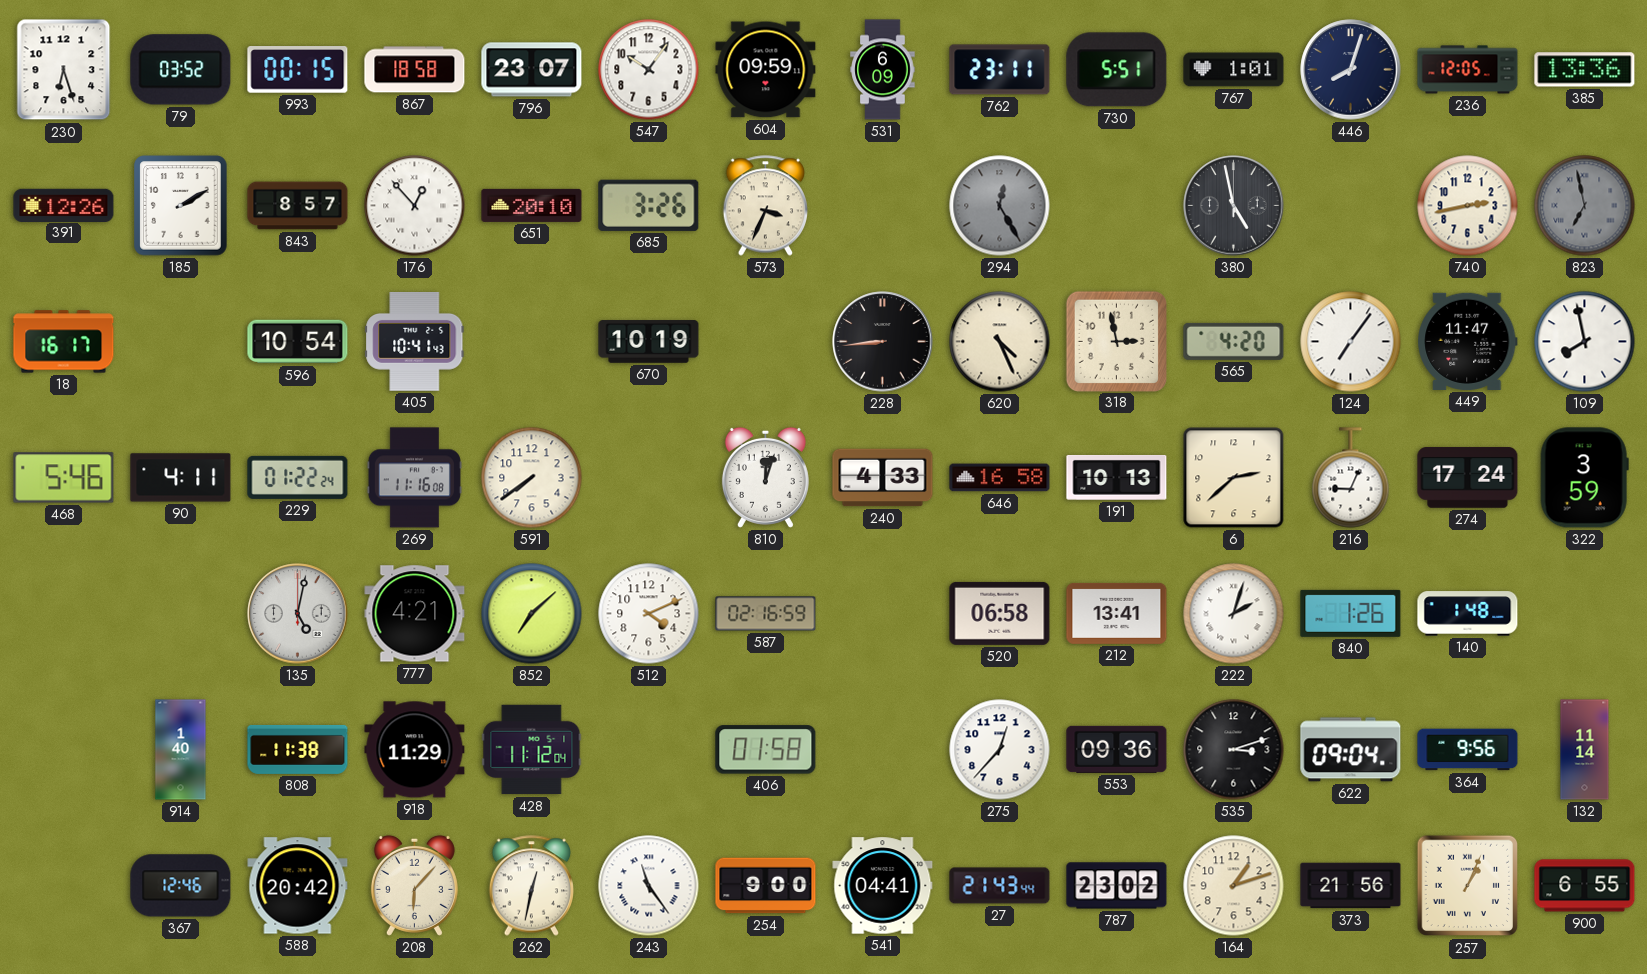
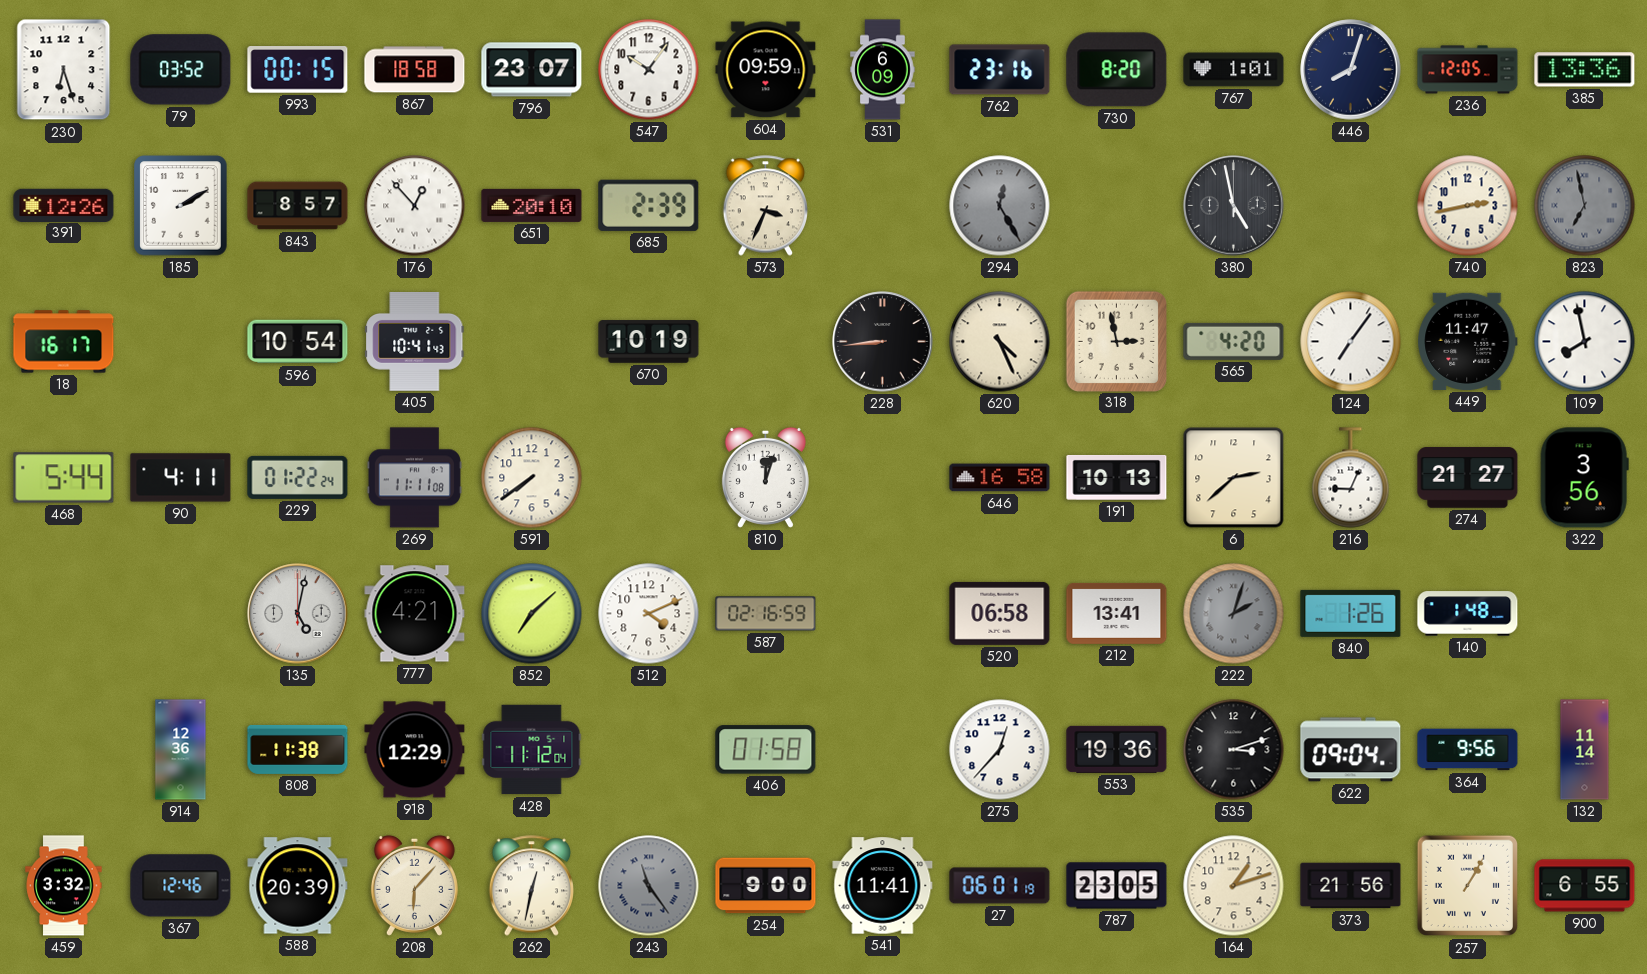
762: 23:11 -> 23:16 (1000, 70)
730: 5:51 -> 8:20 (1117, 70)
685: 3:26 -> 2:39 (649, 205)
468: 5:46 -> 5:44 (64, 478)
269: 11:16 -> 11:11 (414, 478)
240: 4:33 -> none (883, 478)
274: 17:24 -> 21:27 (1468, 478)
322: 3:59 -> 3:56 (1584, 478)
222 dial: white -> grey (1234, 614)
914: 1:40 -> 12:36 (181, 750)
918: 11:29 -> 12:29 (415, 750)
553: 09:36 -> 19:36 (1117, 749)
459: none -> 3:32 (64, 886)
588: 20:42 -> 20:39 (298, 886)
243 dial: white -> grey (649, 886)
541: 04:41 -> 11:41 (883, 886)
27: 21:43 -> 06:01 (1000, 886)
787: 23:02 -> 23:05 (1117, 886)
257: 1:04 -> 1:05 (1468, 886)
